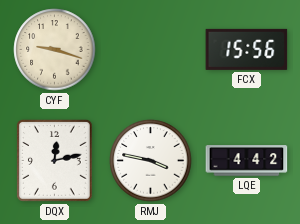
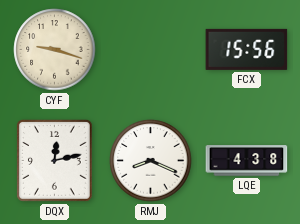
RMJ: 3:47 -> 8:19 (151, 161)
LQE: 4:42 -> 4:38 (247, 161)
